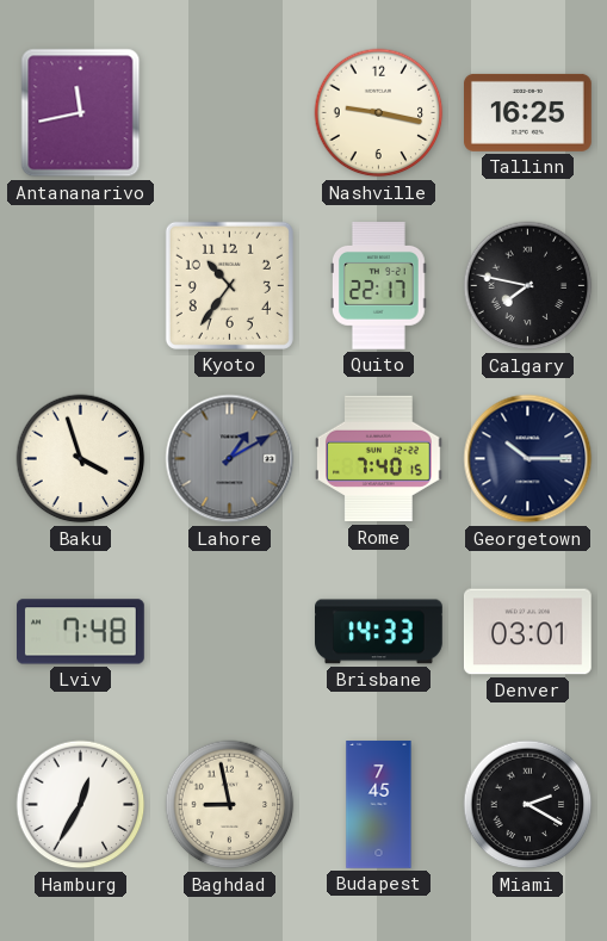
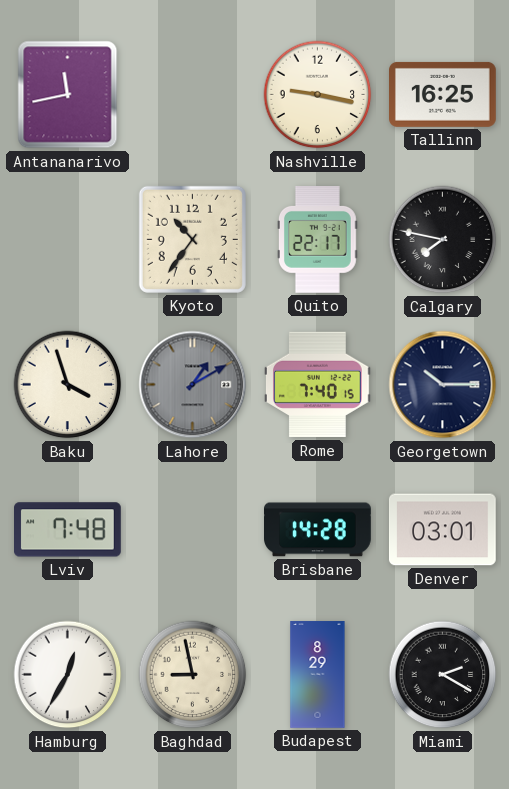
Brisbane: 14:33 -> 14:28 (318, 530)
Budapest: 7:45 -> 8:29 (318, 675)
